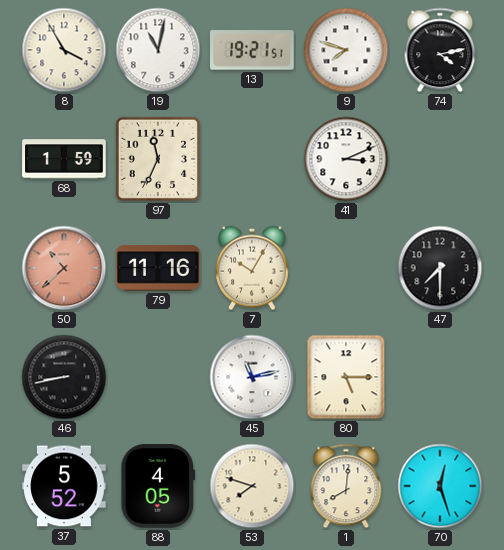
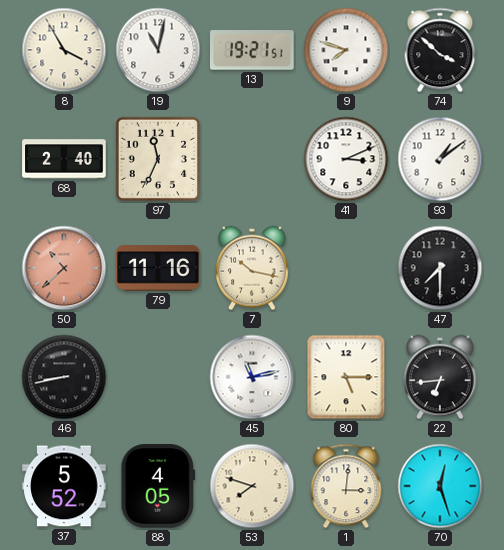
74: 4:13 -> 3:52 (440, 50)
68: 1:59 -> 2:40 (64, 159)
93: none -> 1:09 (440, 159)
7: 10:05 -> 10:17 (252, 268)
22: none -> 6:44 (440, 377)
1: 8:01 -> 3:01 (346, 486)
